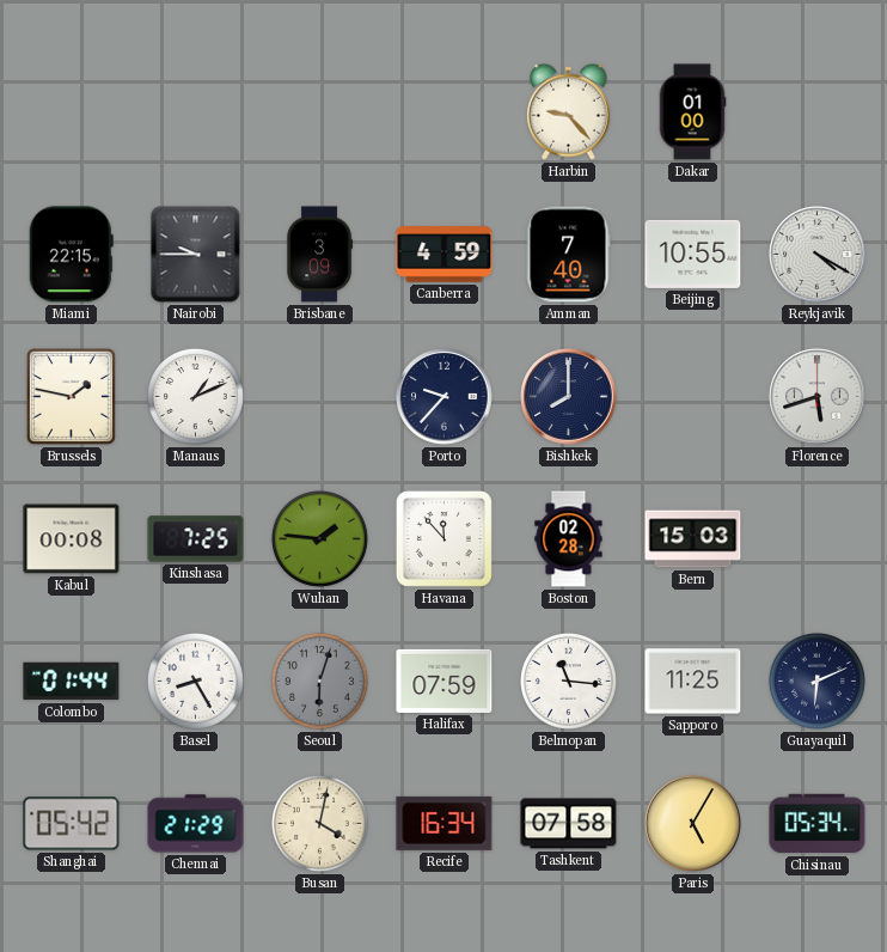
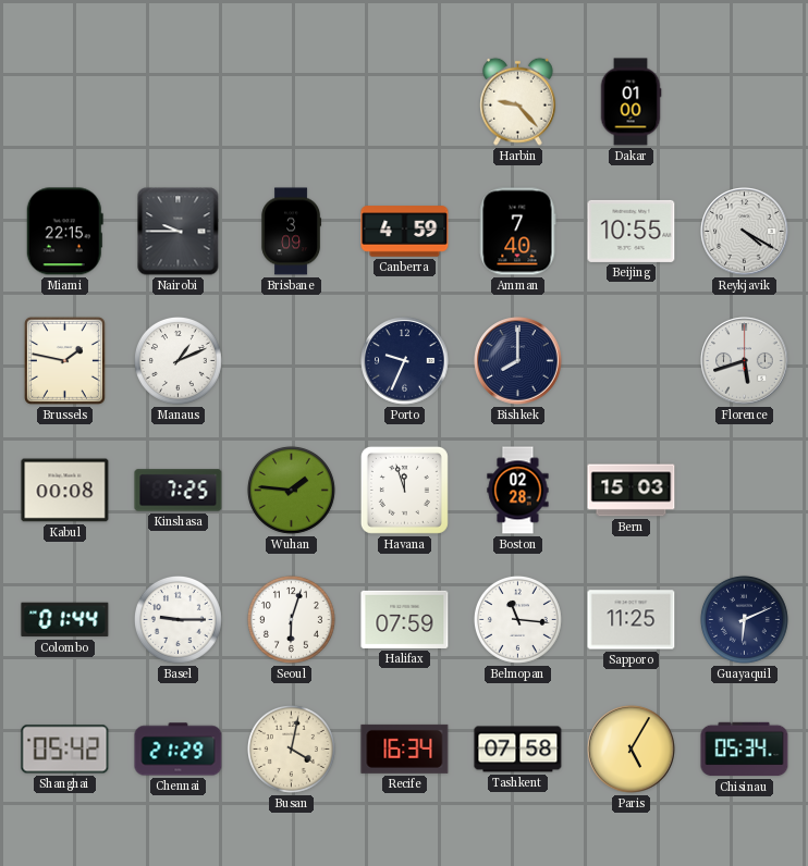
Porto: 9:37 -> 9:34 (405, 361)
Havana: 11:53 -> 11:57 (404, 490)
Basel: 8:25 -> 9:15 (177, 619)
Seoul dial: grey -> white (291, 619)
